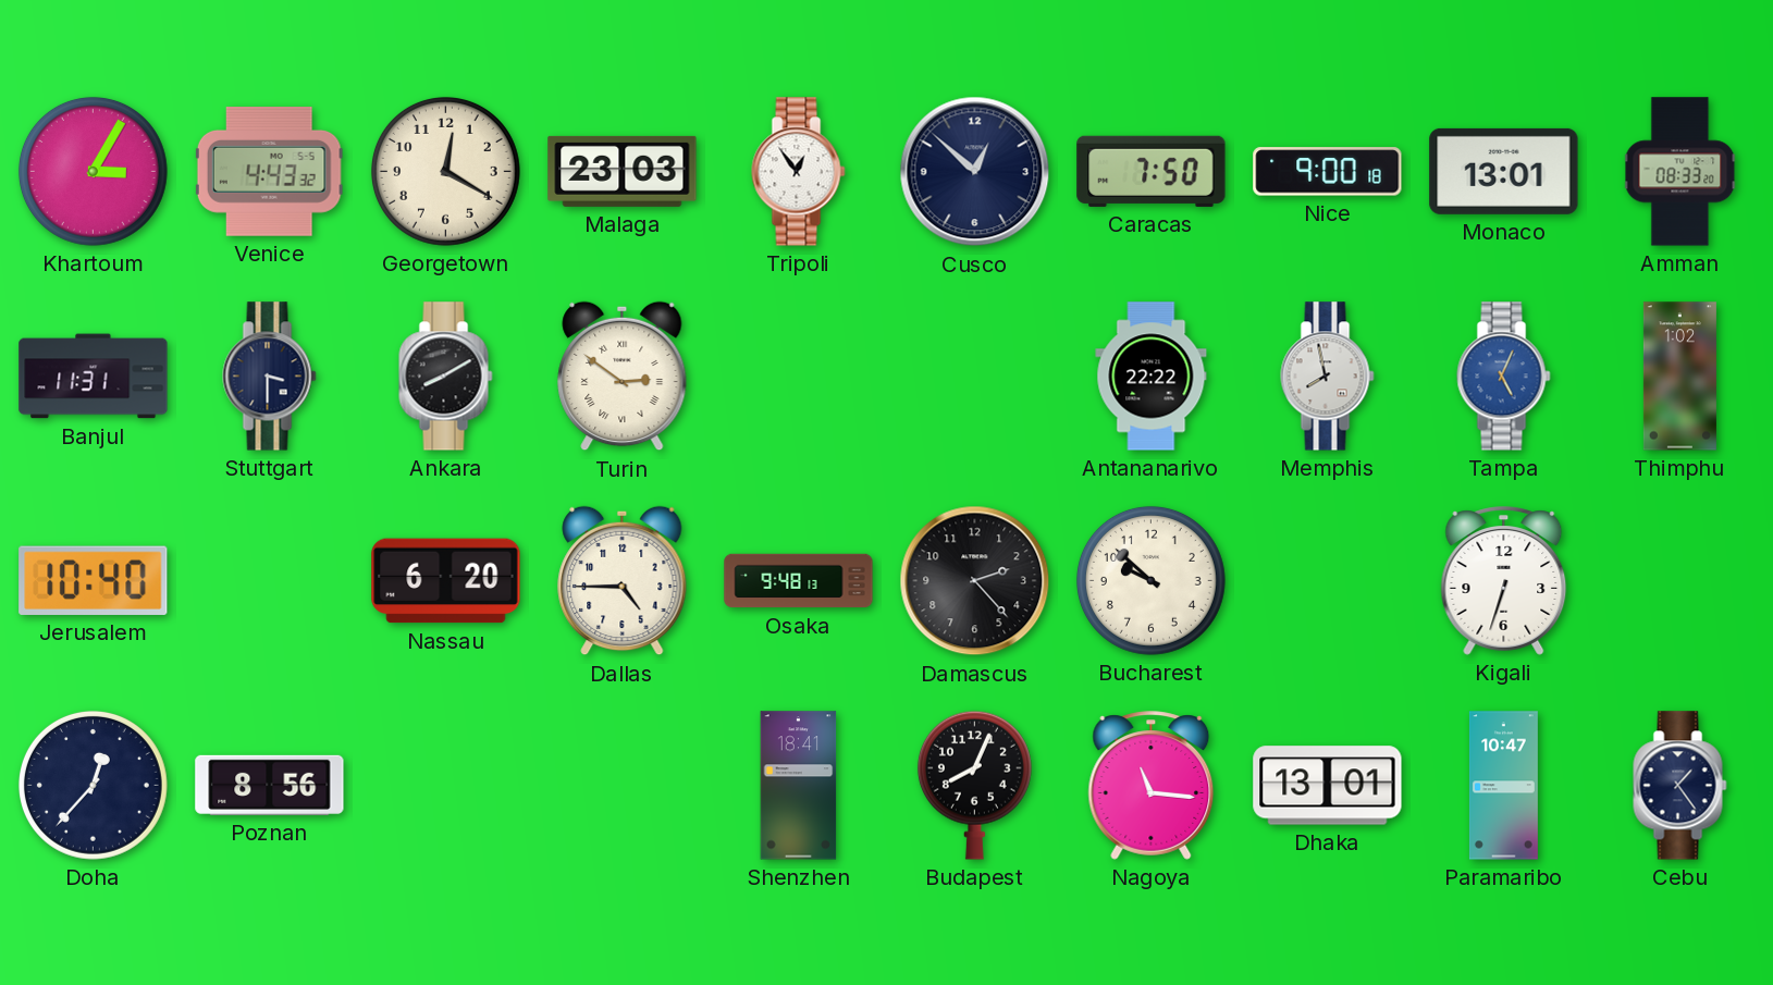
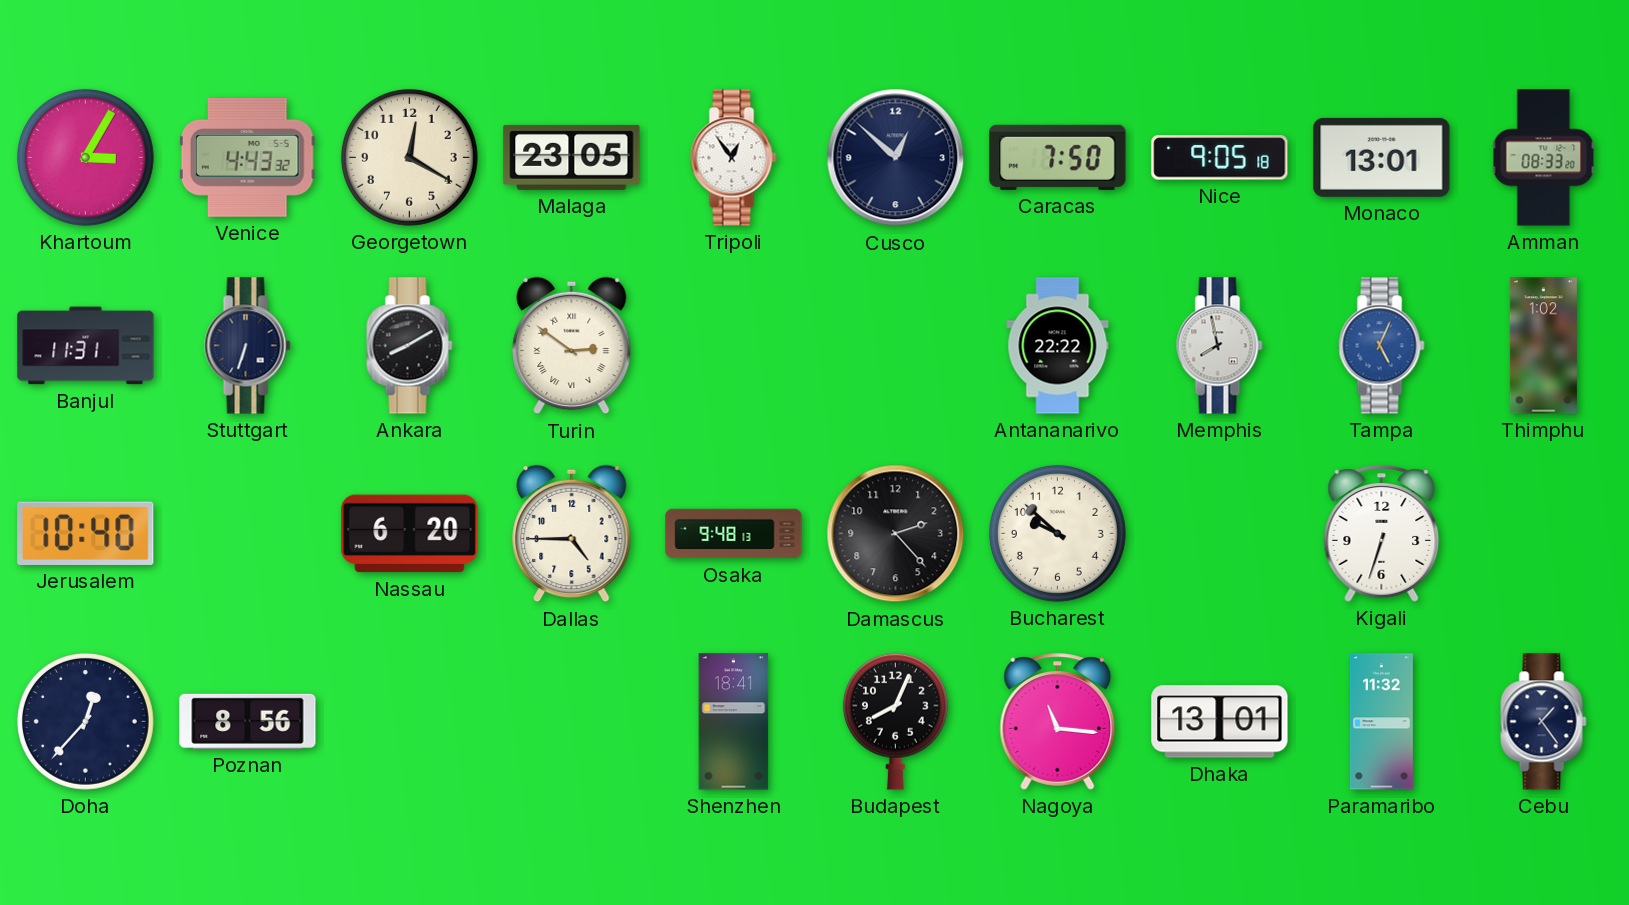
Malaga: 23:03 -> 23:05 (572, 157)
Nice: 9:00 -> 9:05 (1220, 158)
Stuttgart: 3:30 -> 6:33 (248, 346)
Paramaribo: 10:47 -> 11:32 (1381, 722)
